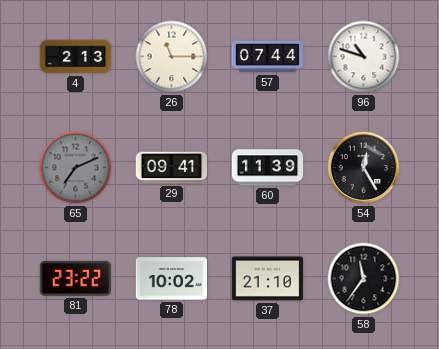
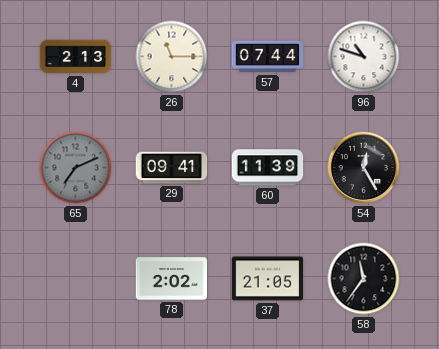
81: 23:22 -> none (76, 278)
78: 10:02 -> 2:02 (172, 279)
37: 21:10 -> 21:05 (268, 279)
